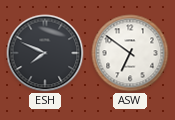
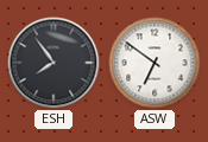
ESH: 7:49 -> 7:54 (53, 63)
